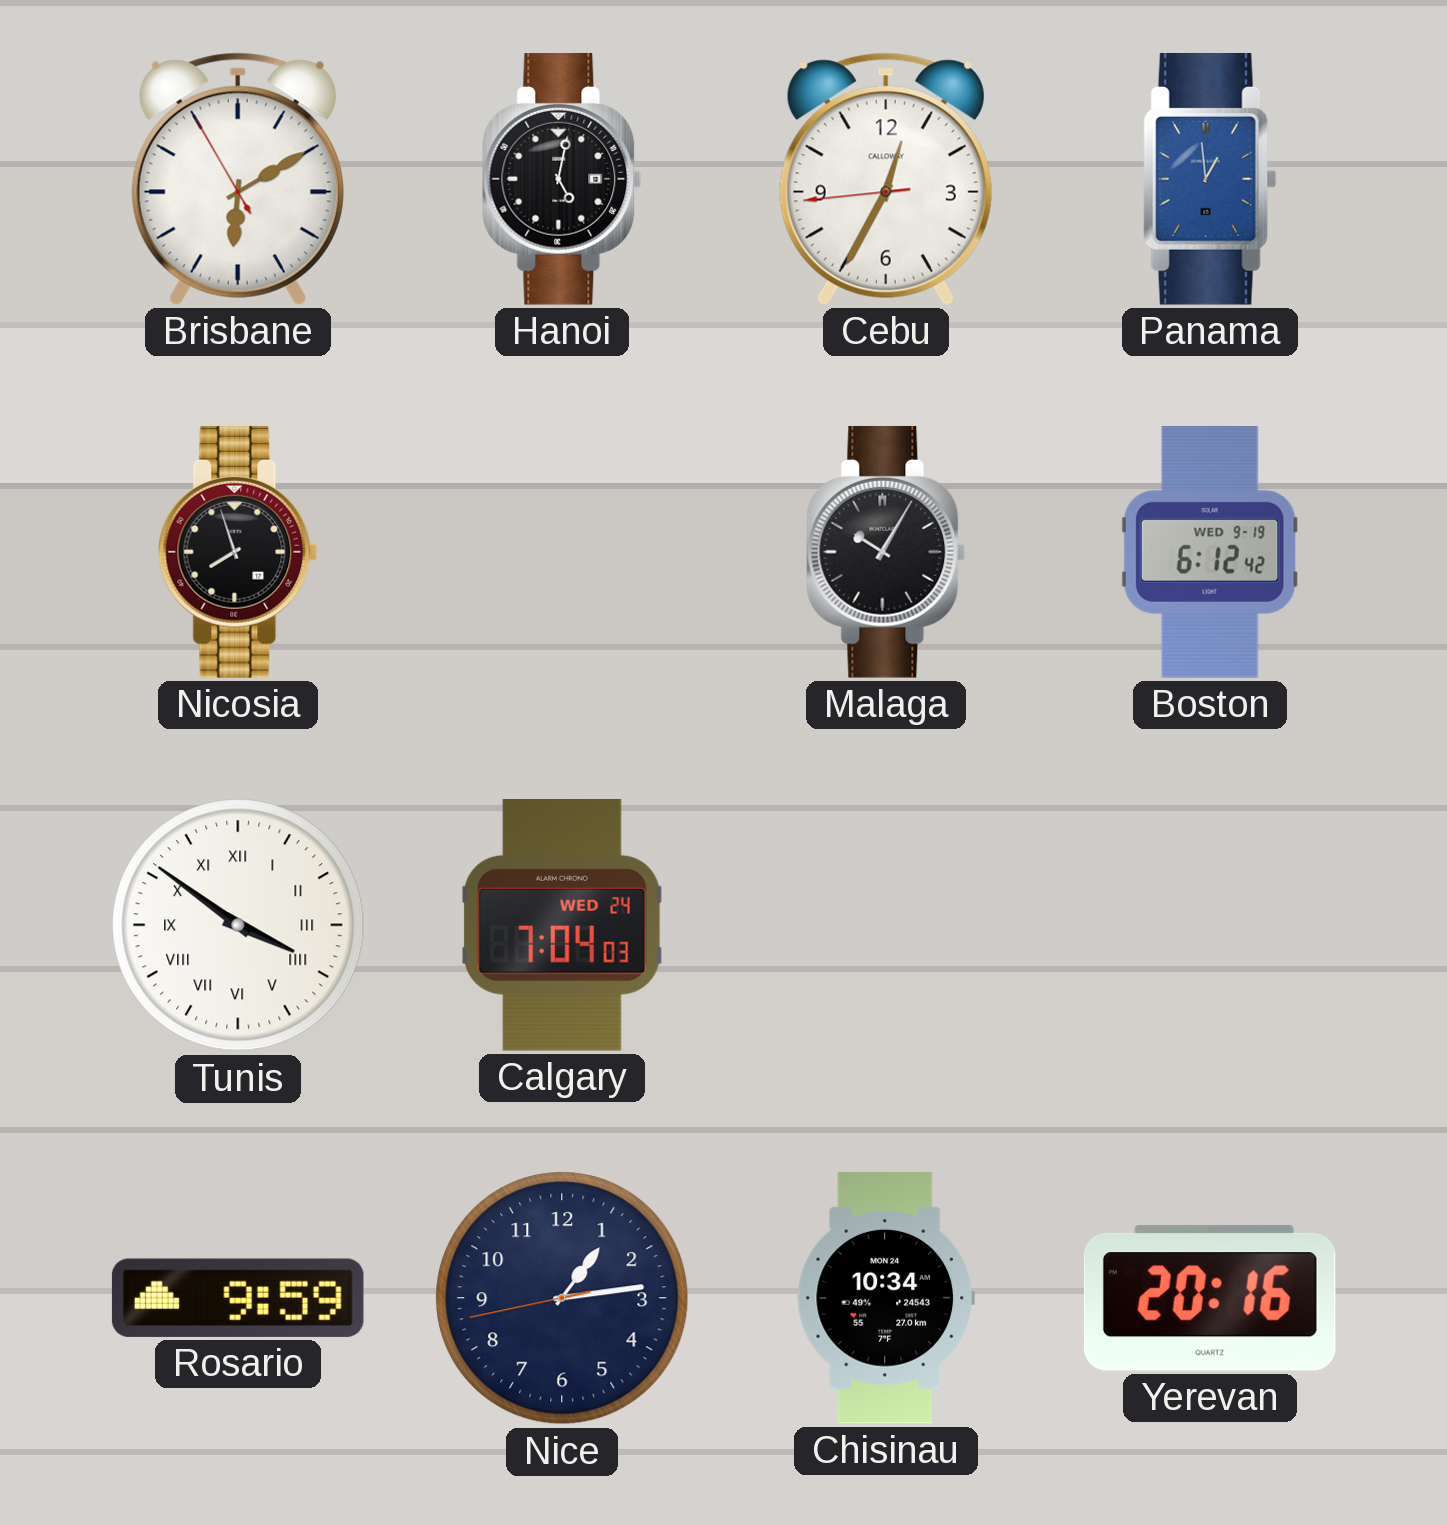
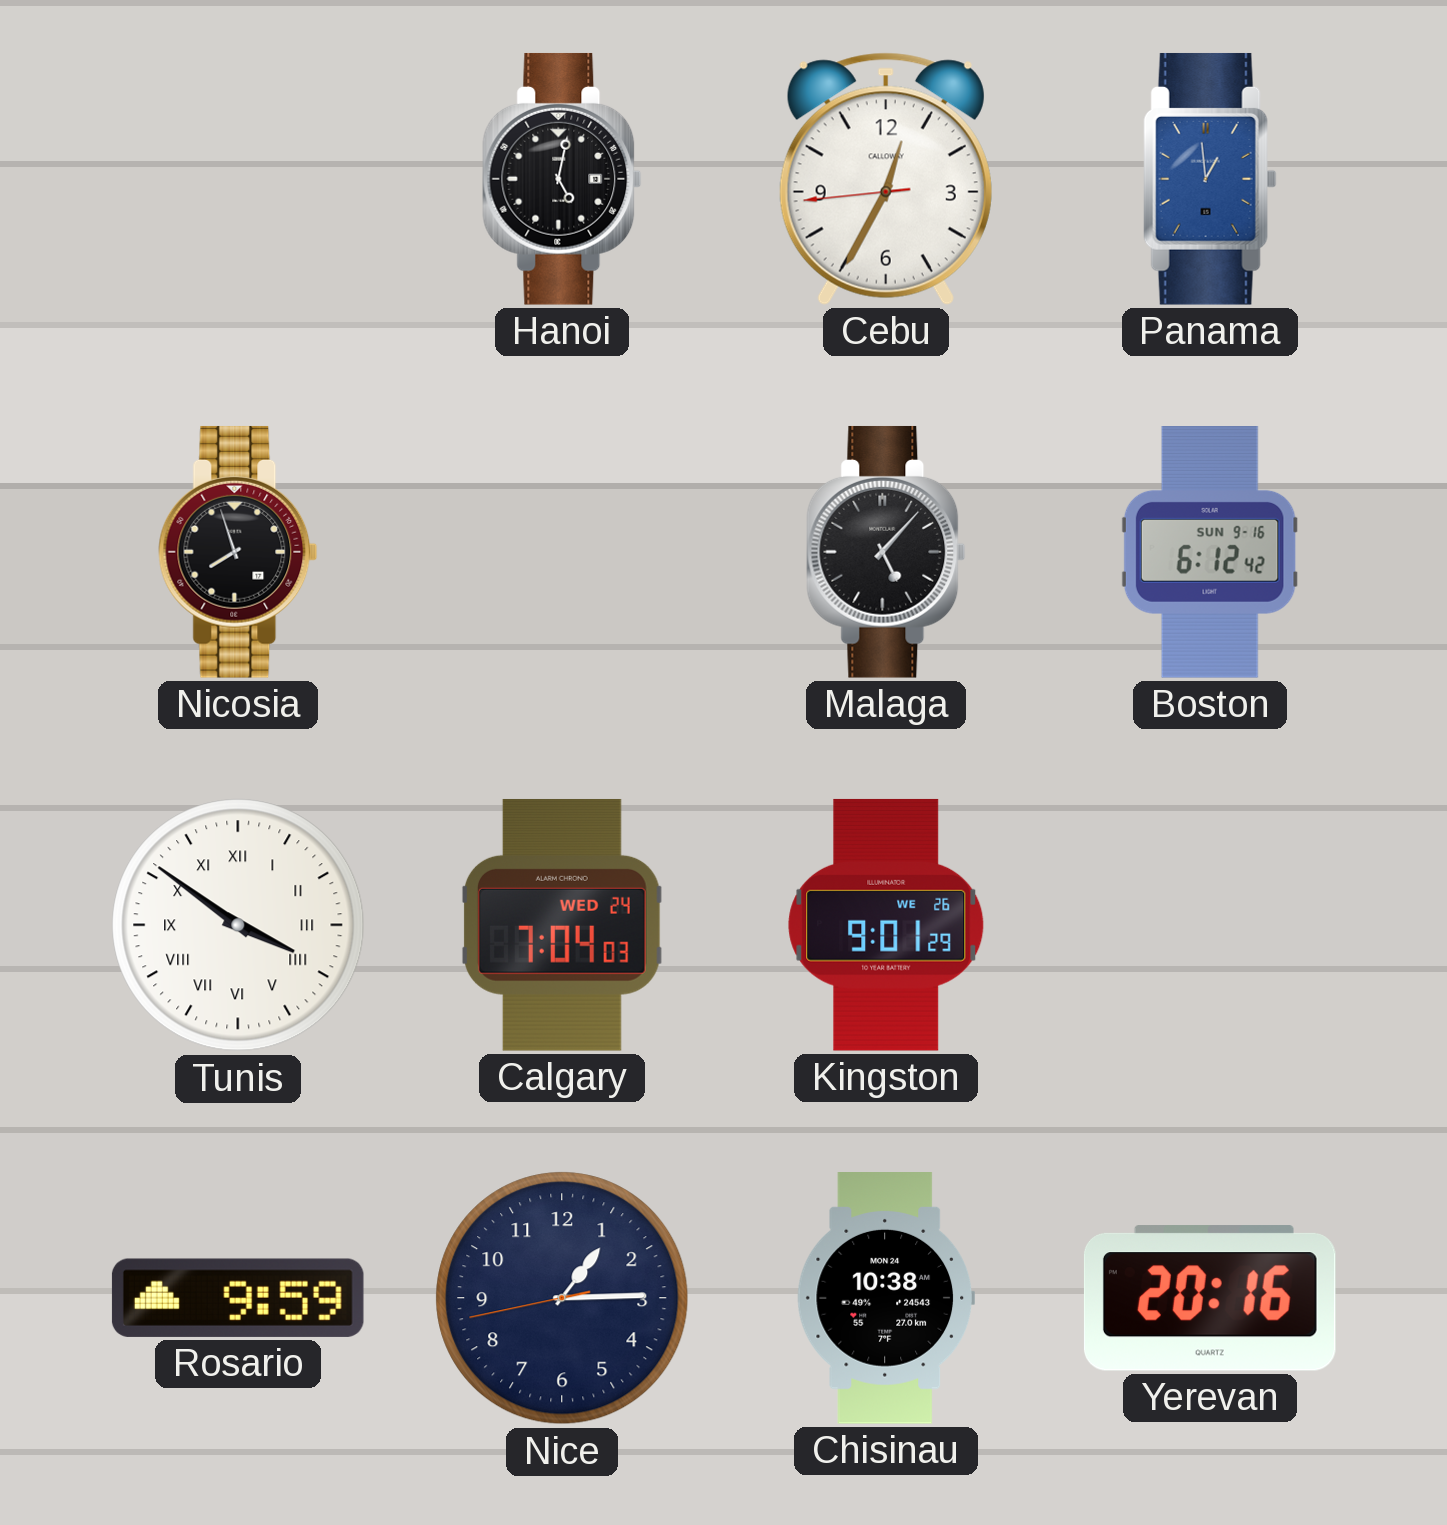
Brisbane: 6:09 -> none (238, 179)
Malaga: 10:05 -> 5:07 (886, 552)
Boston date: WED 9-19 -> SUN 9-16 (1210, 553)
Kingston: none -> 9:01 (886, 925)
Nice: 1:13 -> 1:14 (562, 1298)
Chisinau: 10:34 -> 10:38 (885, 1299)
